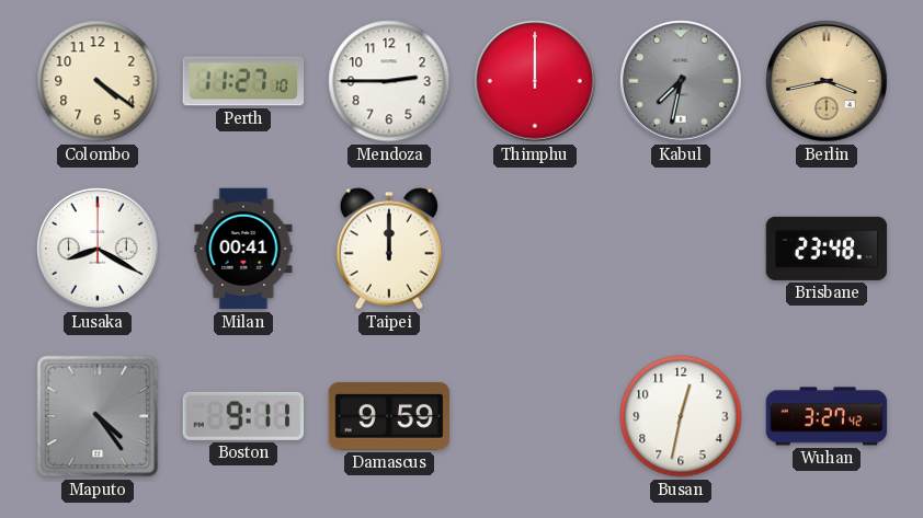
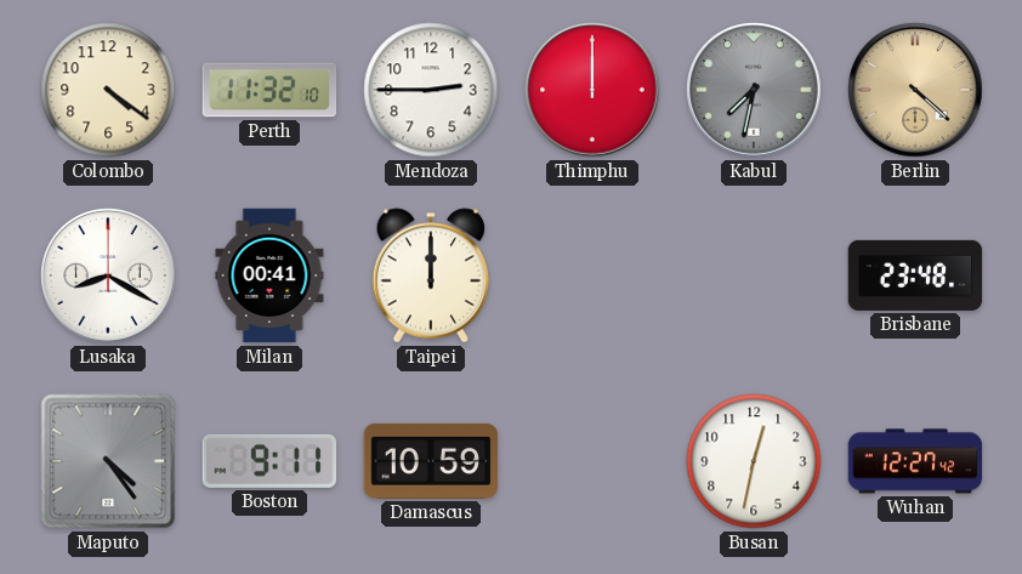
Perth: 11:27 -> 11:32 (269, 90)
Berlin: 3:43 -> 4:22 (915, 90)
Damascus: 9:59 -> 10:59 (431, 461)
Wuhan: 3:27 -> 12:27 (915, 461)
